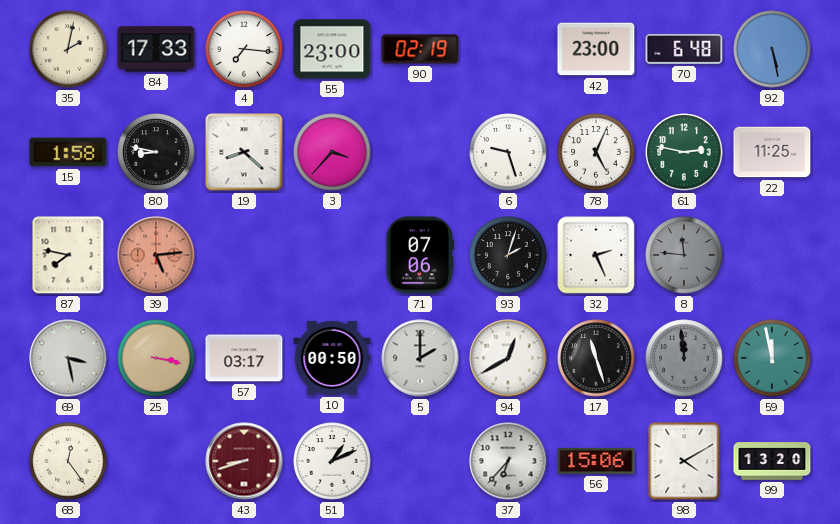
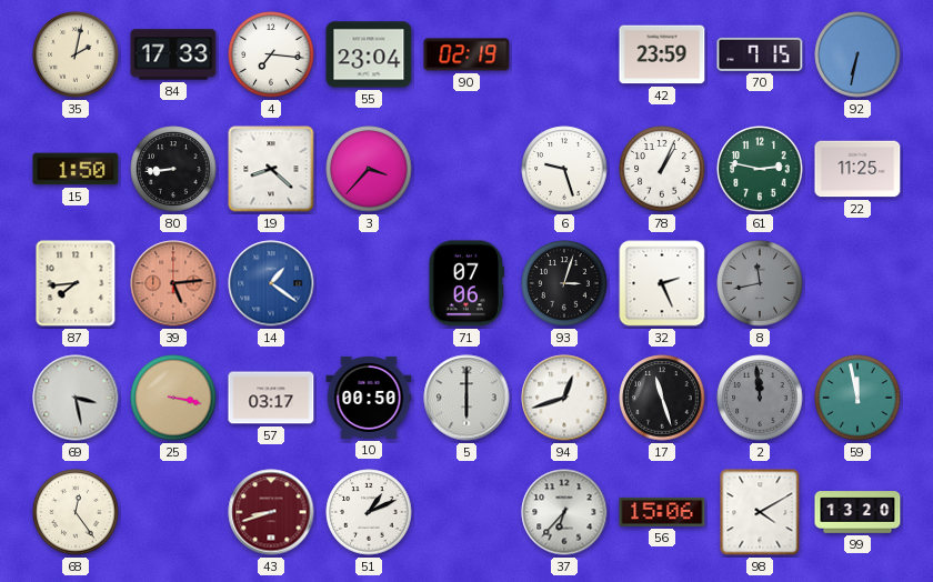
55: 23:00 -> 23:04 (369, 54)
42: 23:00 -> 23:59 (662, 54)
70: 6:48 -> 7:15 (760, 54)
92: 5:28 -> 6:32 (857, 54)
15: 1:58 -> 1:50 (76, 169)
80: 8:47 -> 8:44 (173, 169)
78: 5:04 -> 1:04 (662, 169)
87: 7:47 -> 7:44 (76, 283)
14: none -> 1:21 (271, 283)
93: 2:03 -> 3:03 (564, 283)
8: 11:46 -> 11:43 (760, 283)
5: 2:00 -> 6:00 (466, 398)
94: 12:40 -> 12:42 (564, 398)
